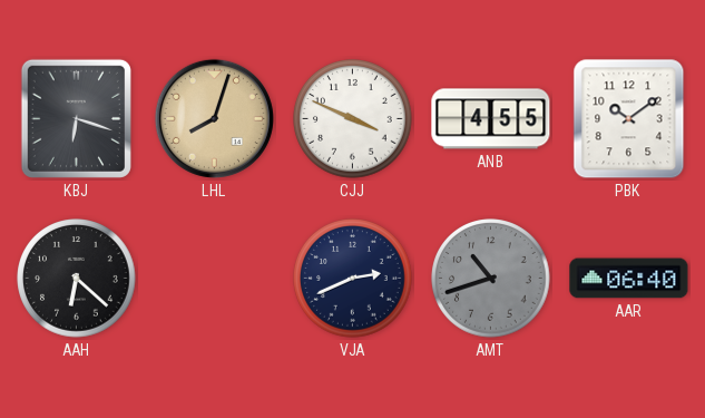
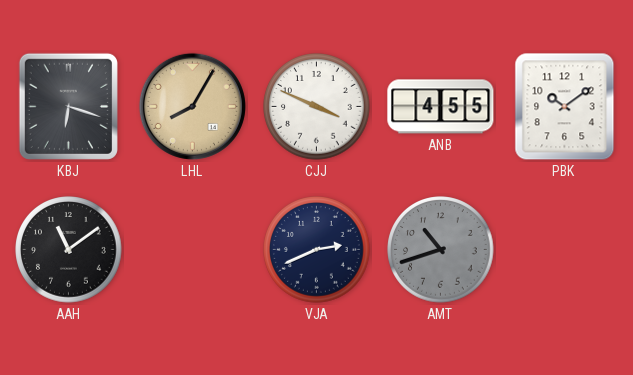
LHL: 8:03 -> 8:05 (192, 106)
AAH: 6:22 -> 11:09 (69, 250)
AAR: 06:40 -> none (629, 279)
